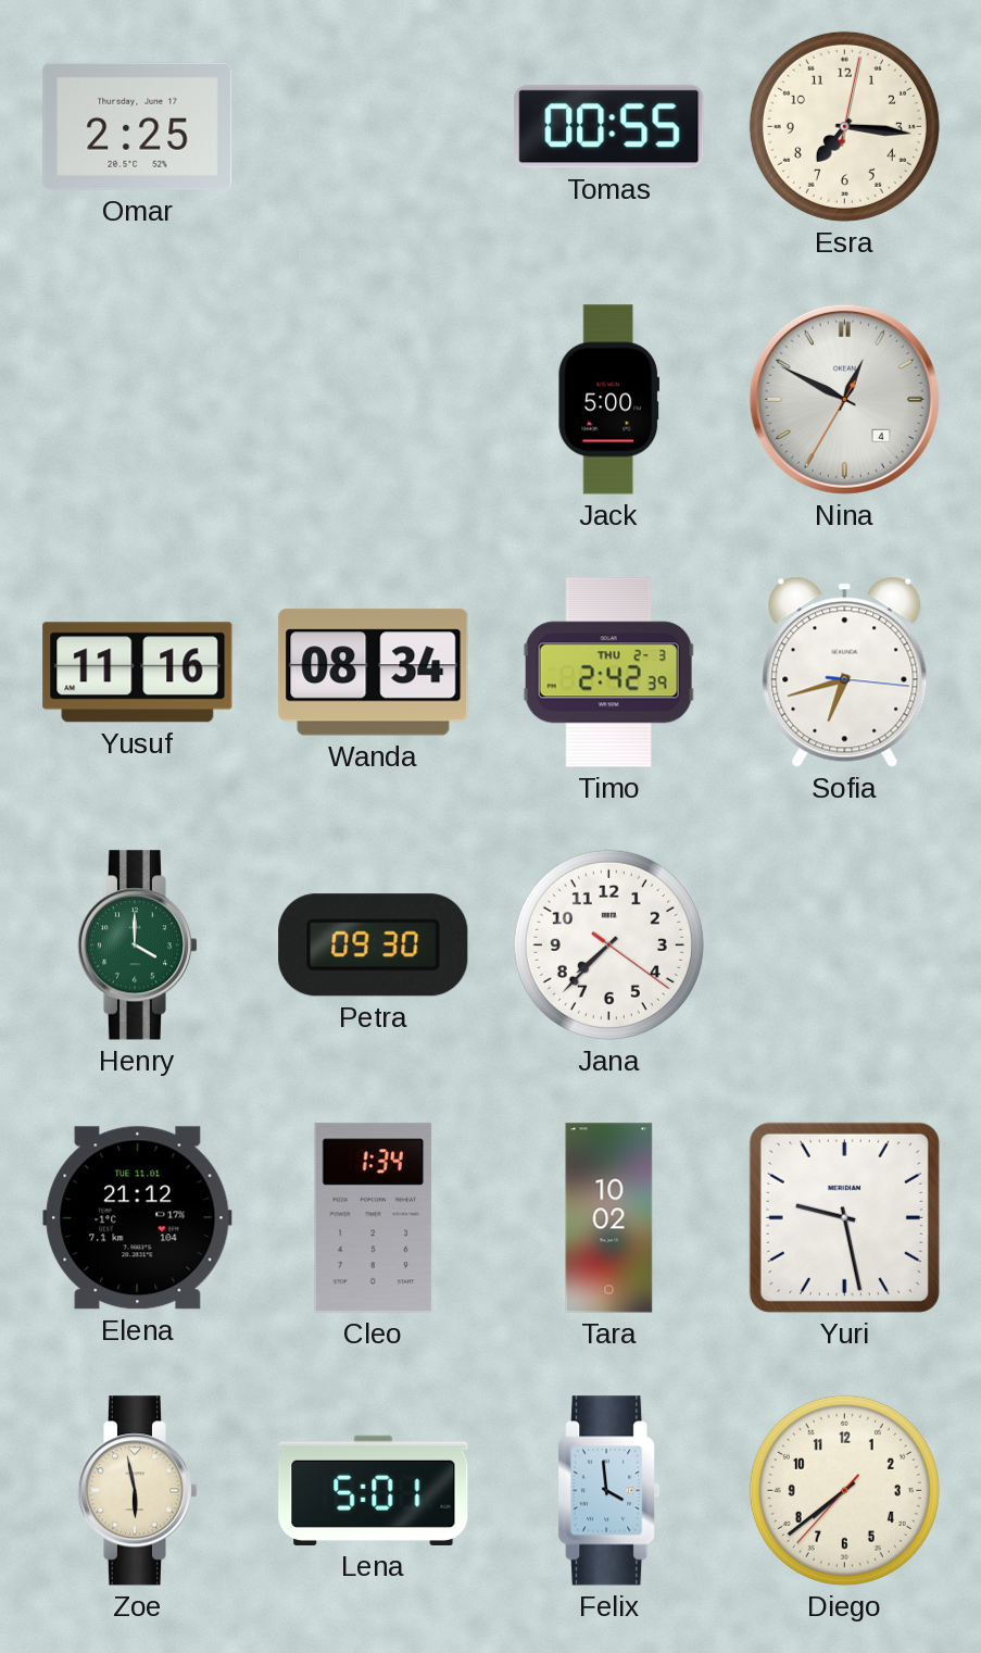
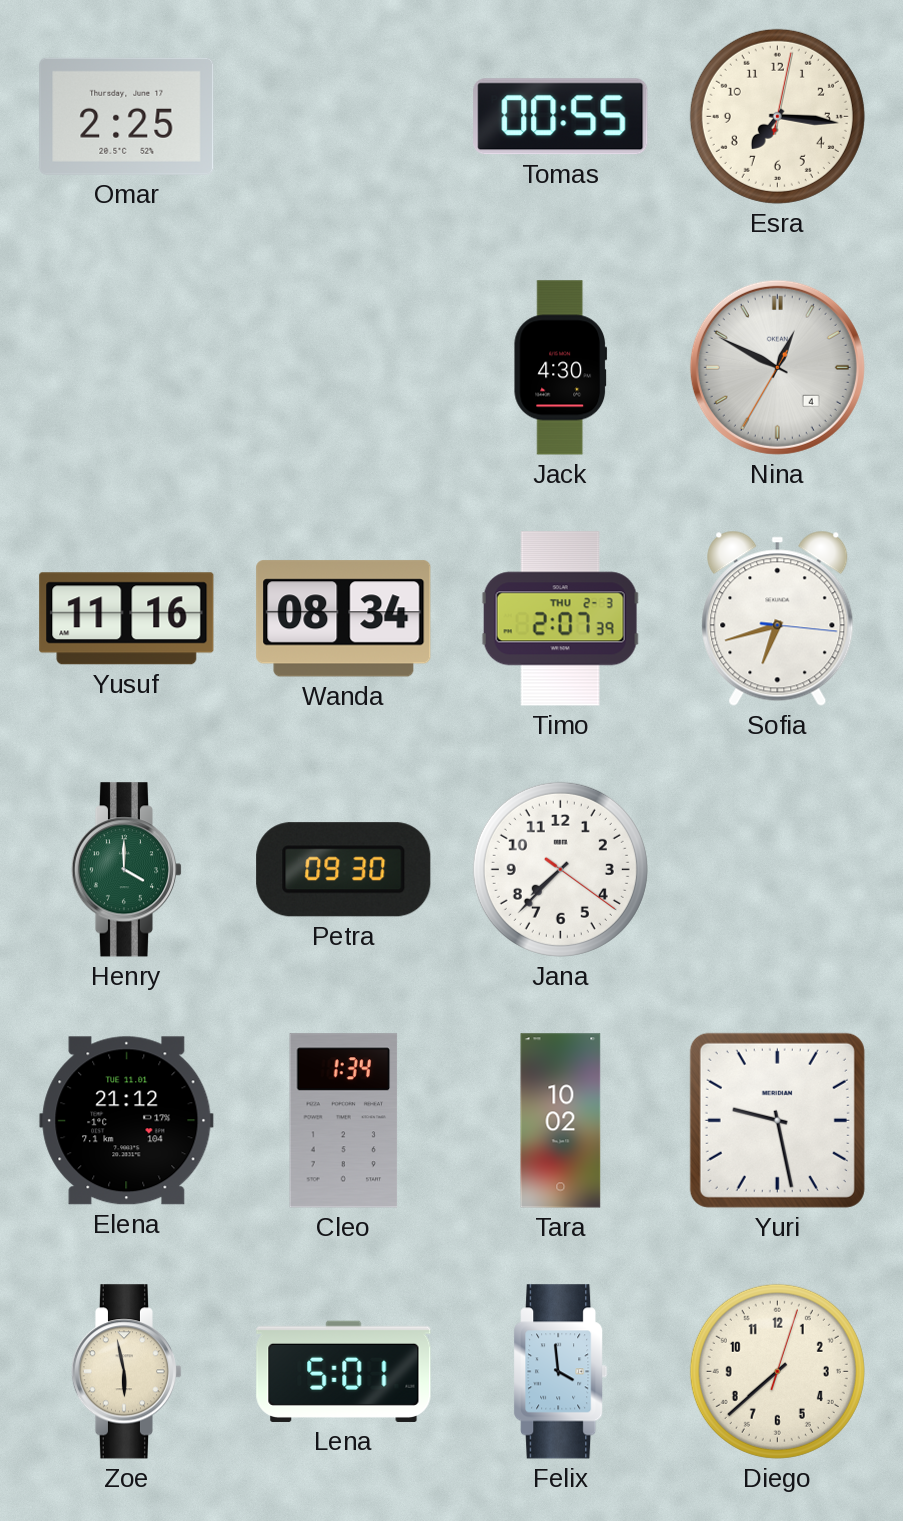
Jack: 5:00 -> 4:30 (561, 368)
Timo: 2:42 -> 2:07 (560, 619)
Diego: 7:38:37 -> 7:38:03 (777, 1371)
